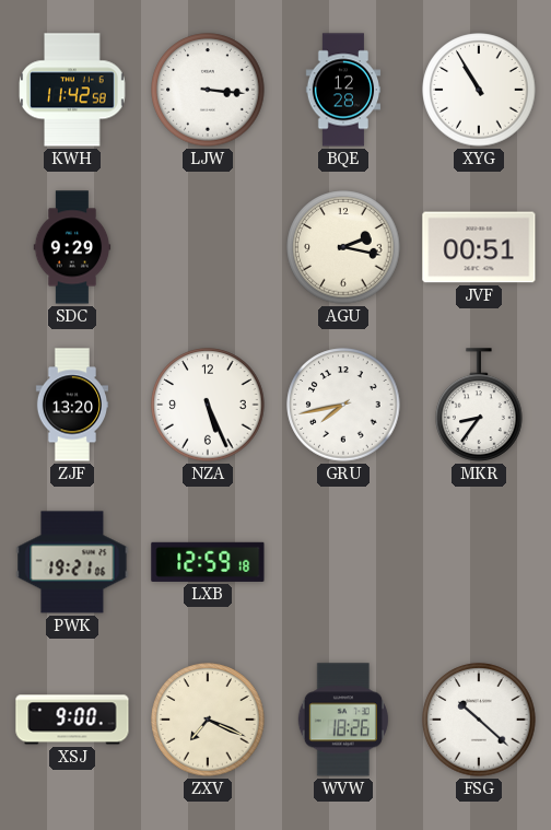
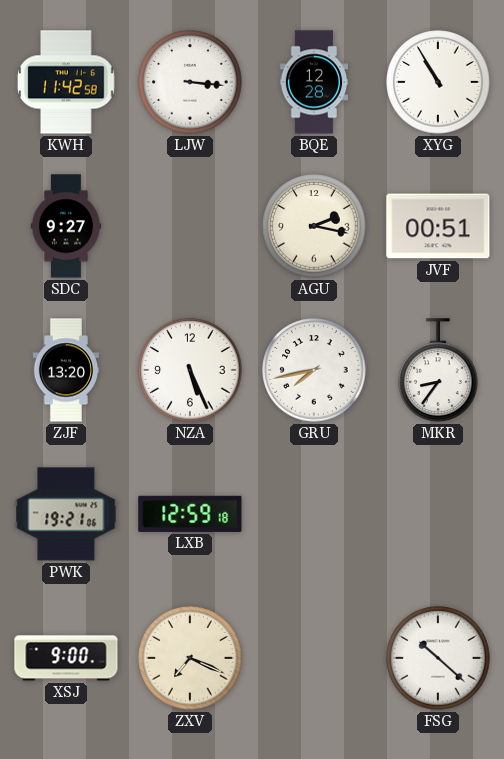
SDC: 9:29 -> 9:27 (66, 226)
WVW: 18:26 -> none (343, 720)
